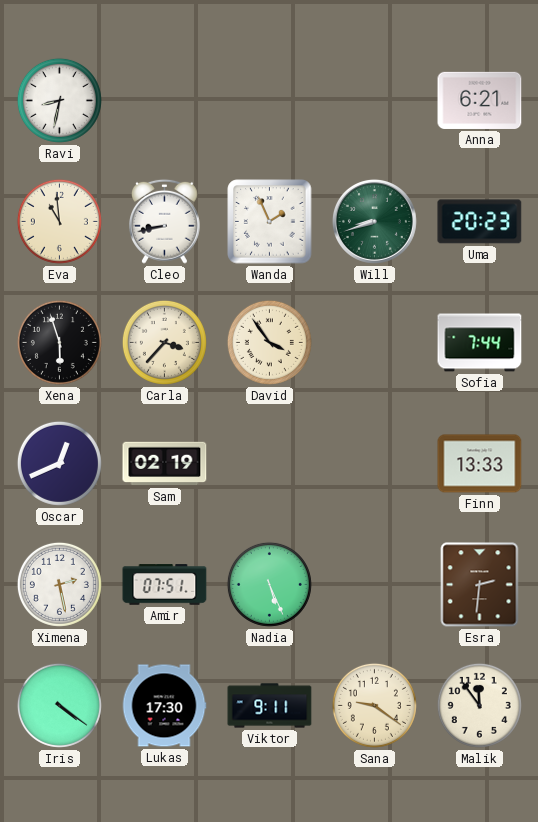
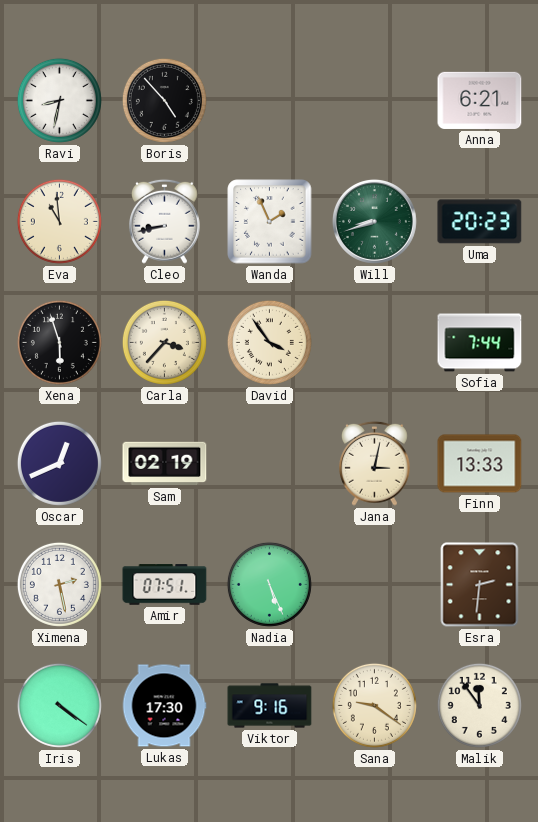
Boris: none -> 4:53 (164, 100)
Jana: none -> 3:02 (375, 463)
Viktor: 9:11 -> 9:16 (270, 706)
